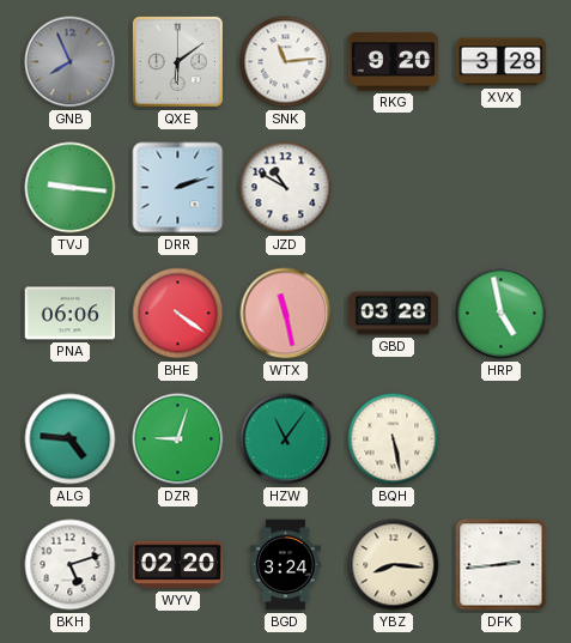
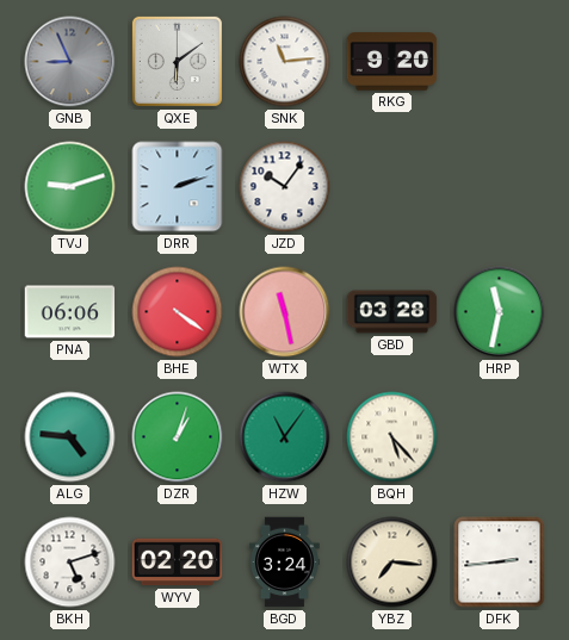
GNB: 7:56 -> 8:56 (70, 62)
XVX: 3:28 -> none (502, 62)
TVJ: 9:16 -> 9:12 (70, 187)
JZD: 10:50 -> 10:06 (285, 187)
HRP: 4:58 -> 11:32 (500, 312)
DZR: 9:03 -> 1:03 (178, 437)
BQH: 5:28 -> 5:23 (392, 437)
YBZ: 8:16 -> 7:16 (392, 563)
